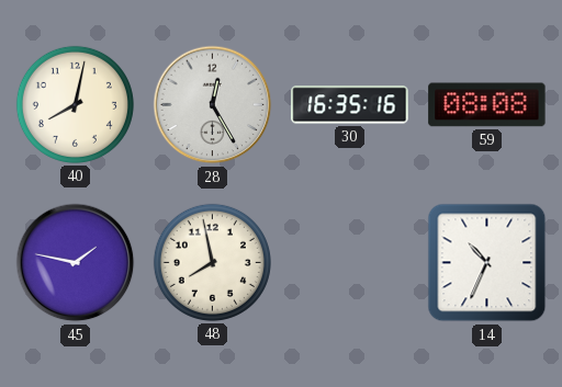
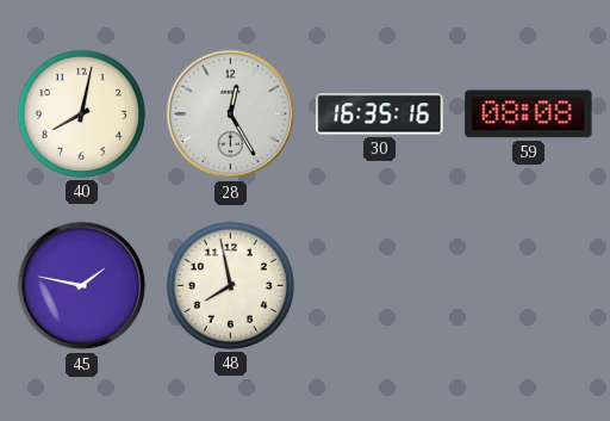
14: 10:34 -> none (487, 263)
